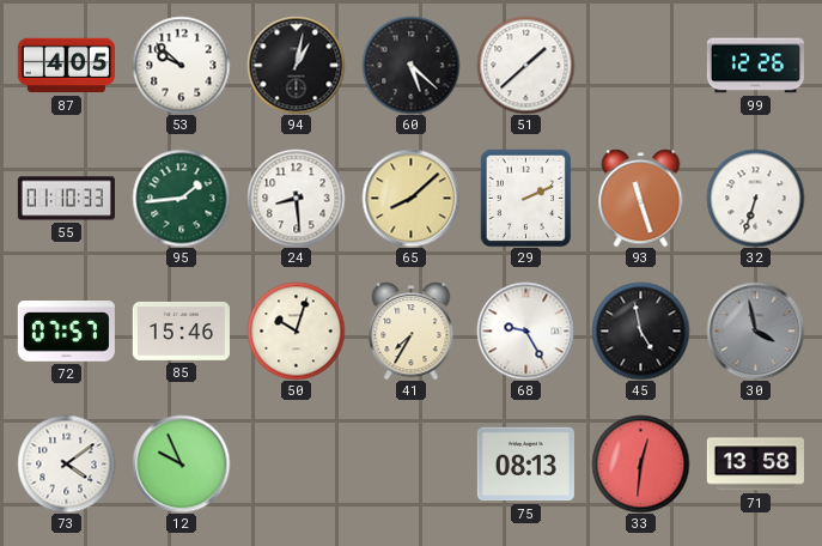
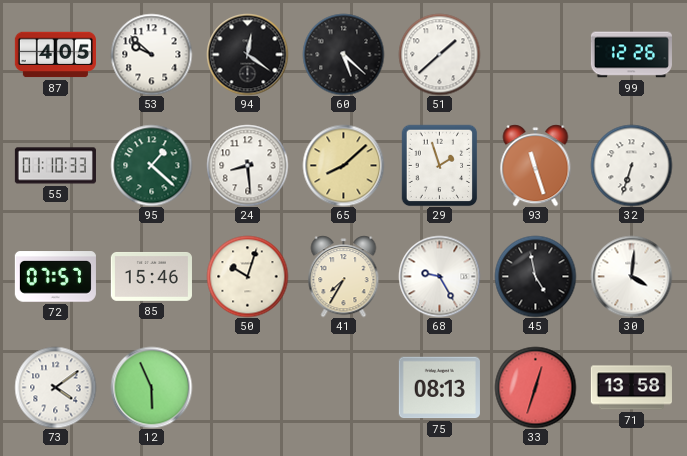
94: 1:02 -> 12:21 (247, 54)
95: 1:44 -> 1:22 (151, 165)
29: 2:11 -> 1:57 (440, 165)
30: 3:58 -> 4:01 (631, 276)
30 dial: grey -> white (631, 276)
12: 9:56 -> 5:56 (151, 387)
33: 12:31 -> 12:33 (535, 387)
